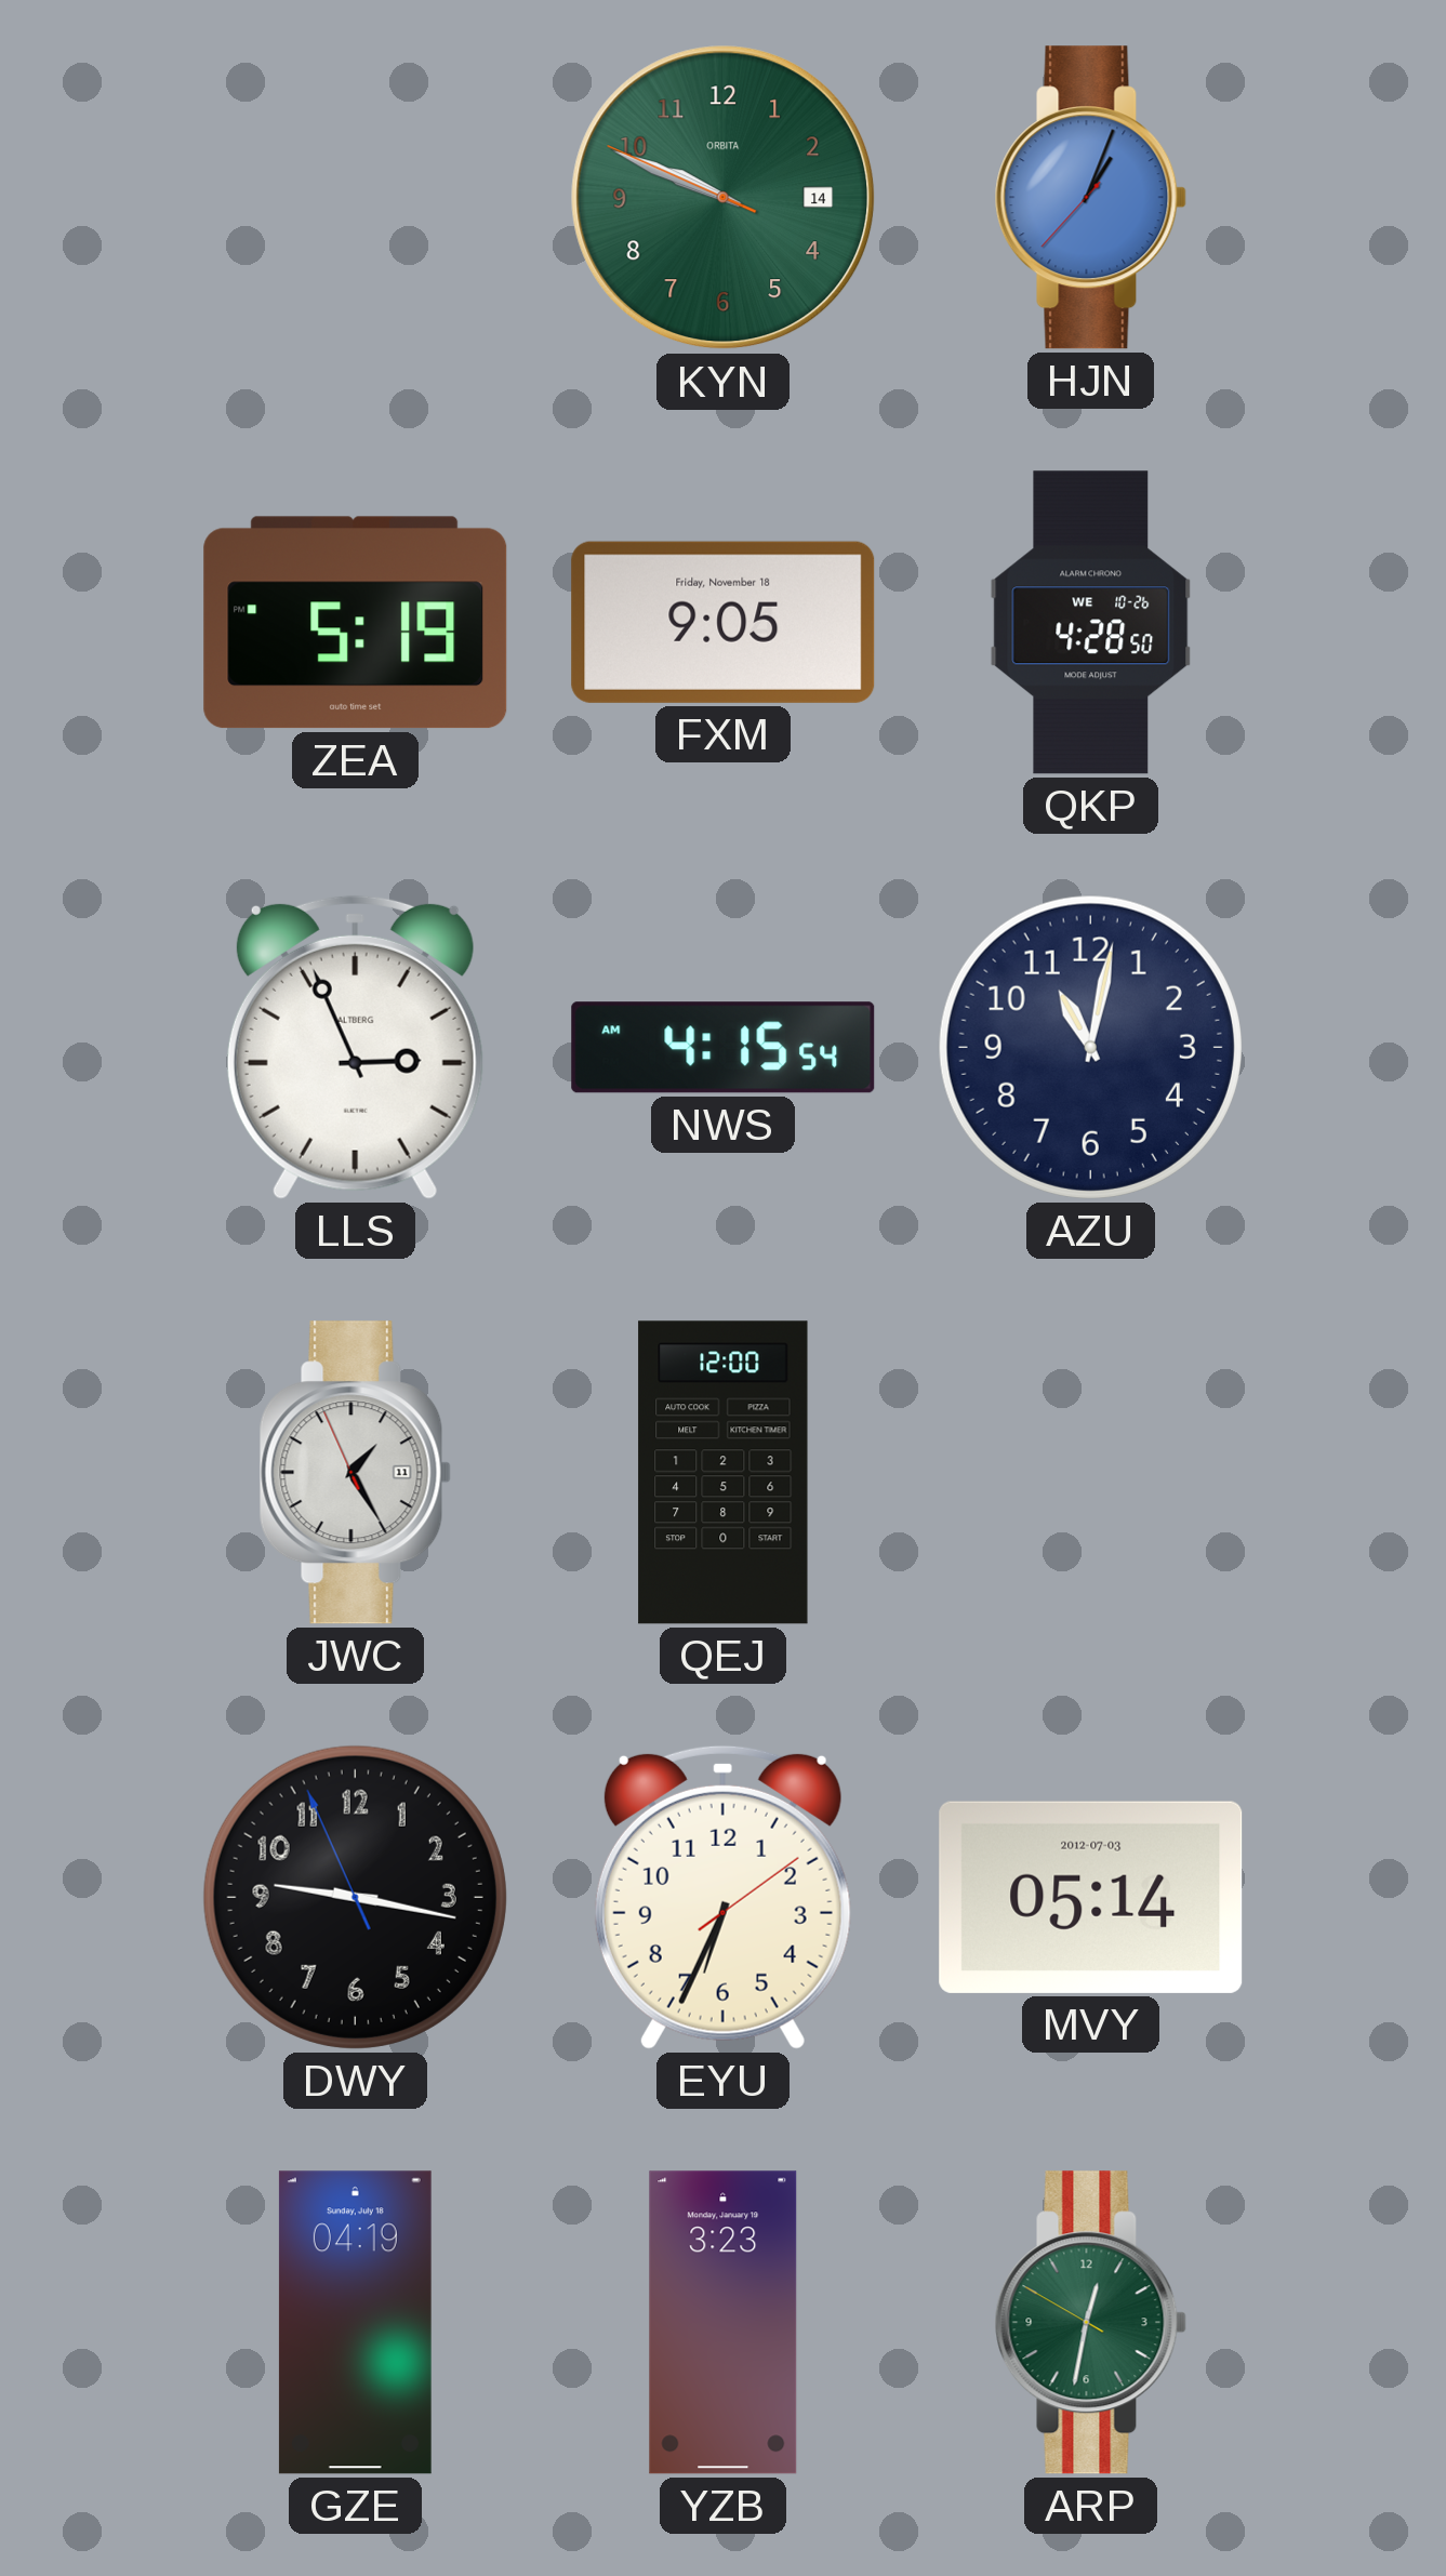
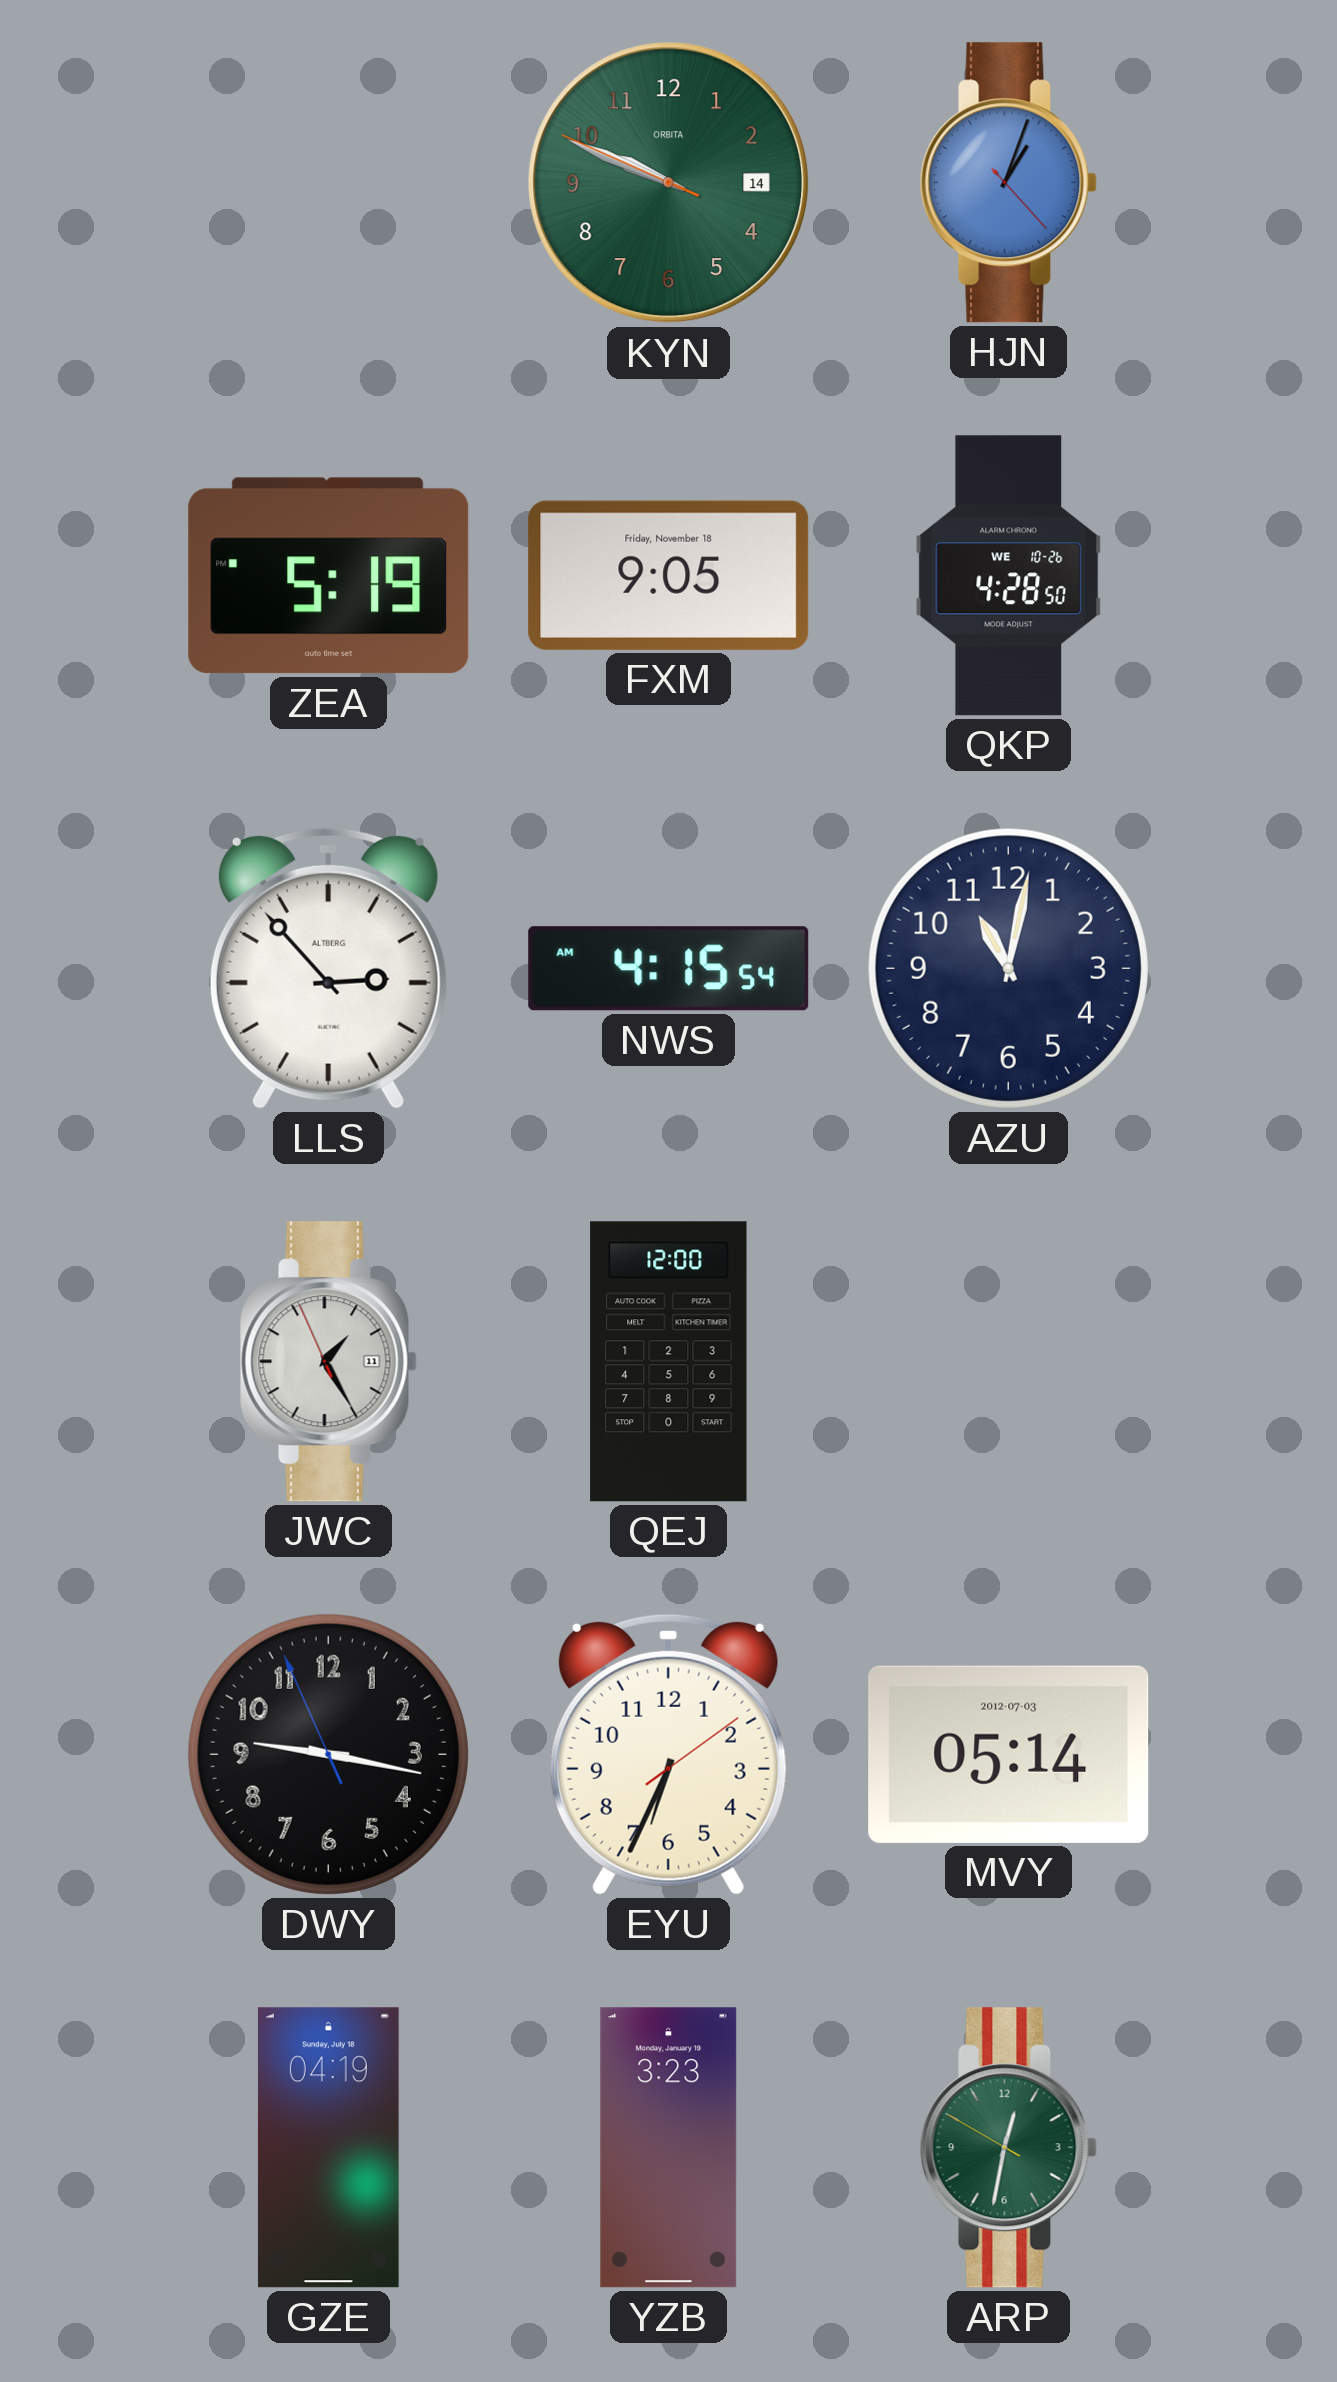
HJN: 1:03:37 -> 1:03:23 (1008, 183)
LLS: 2:56 -> 2:53 (328, 968)
